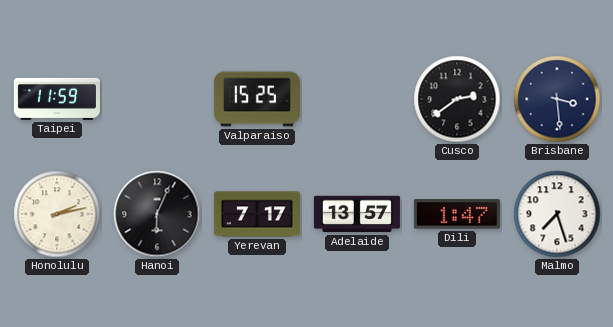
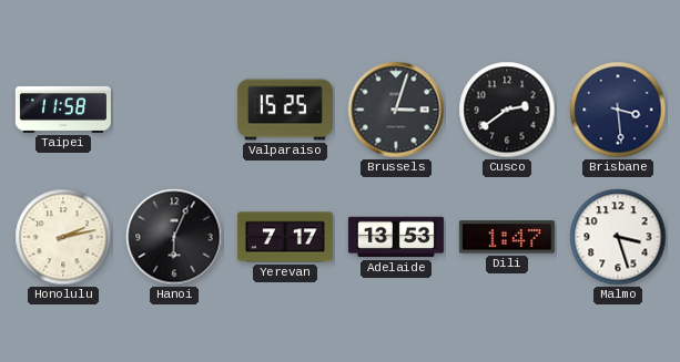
Taipei: 11:59 -> 11:58 (63, 110)
Brussels: none -> 3:03 (396, 110)
Adelaide: 13:57 -> 13:53 (396, 237)
Malmo: 7:27 -> 3:27 (618, 237)
